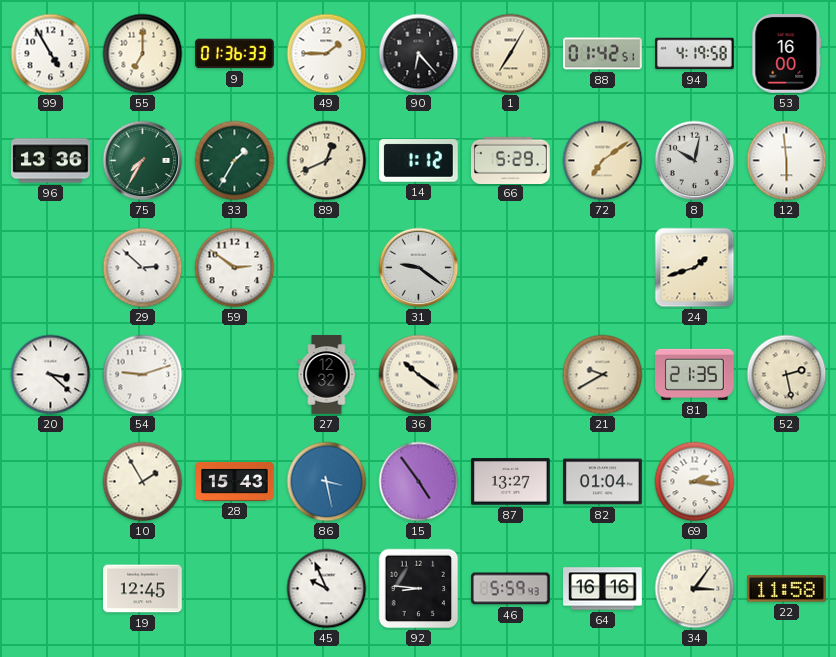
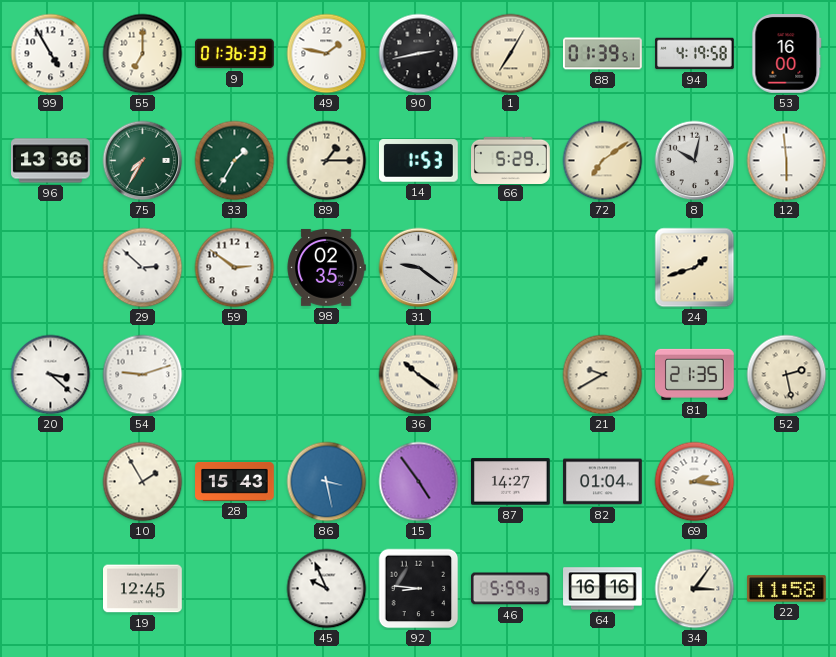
49: 1:45 -> 1:47 (327, 54)
90: 6:23 -> 2:43 (419, 54)
88: 01:42 -> 01:39 (603, 54)
89: 12:41 -> 1:15 (327, 161)
14: 1:12 -> 1:53 (419, 161)
98: none -> 02:35 (326, 268)
27: 12:32 -> none (327, 375)
87: 13:27 -> 14:27 (511, 482)
